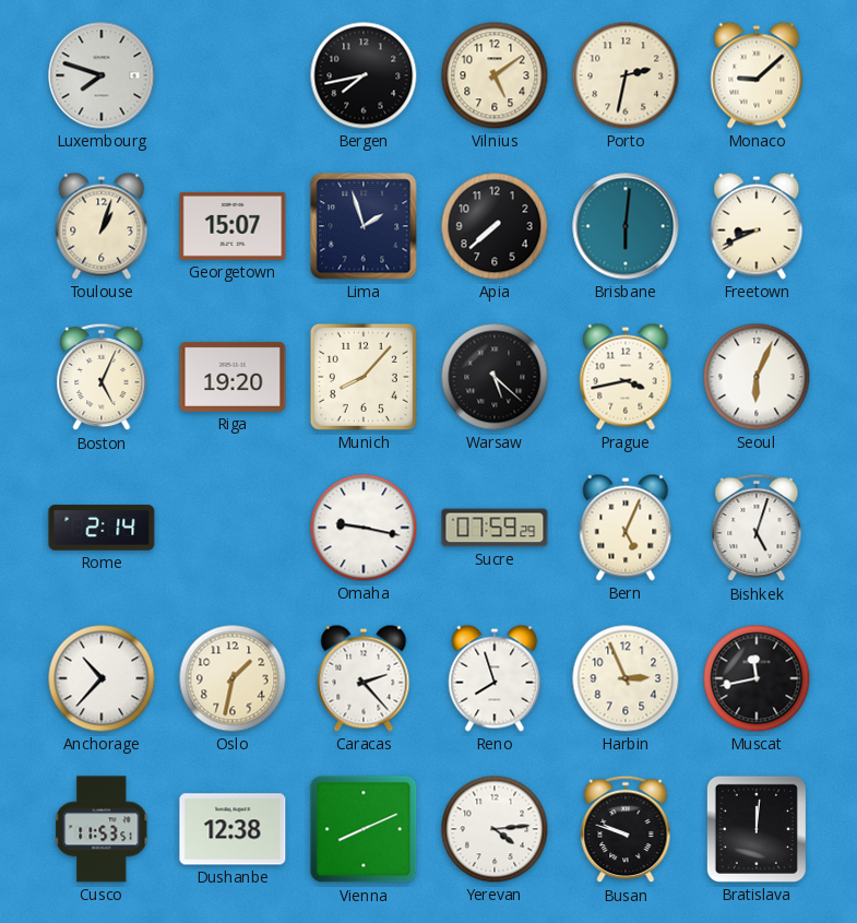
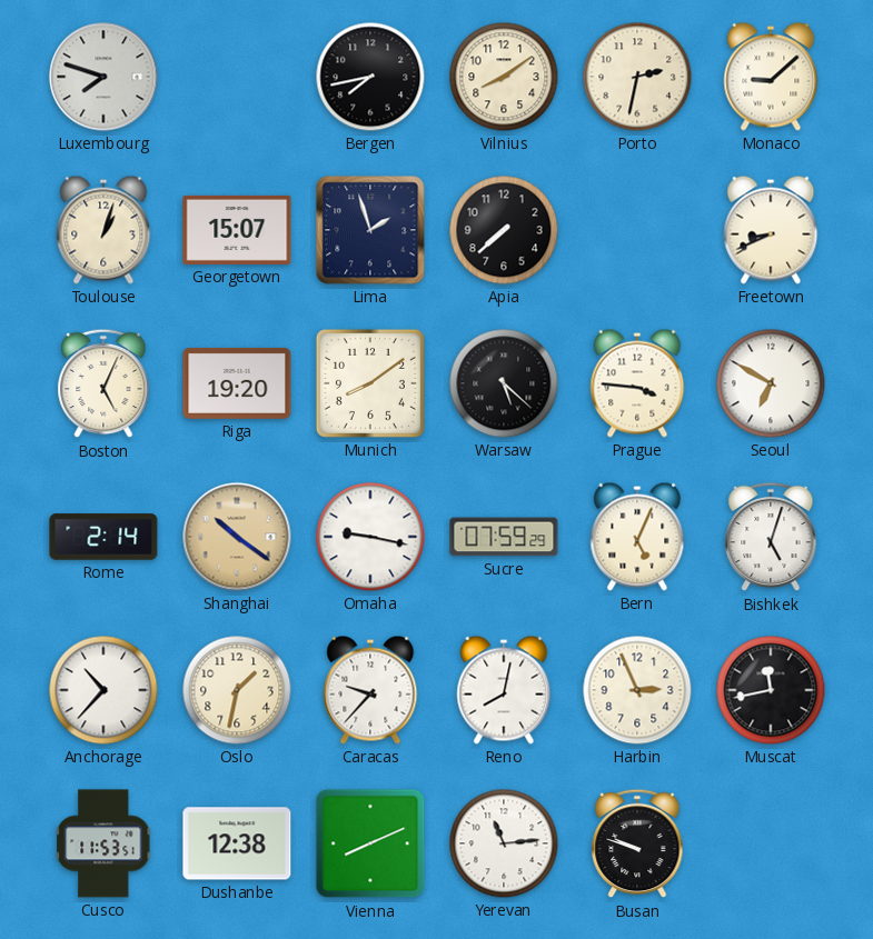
Vilnius: 5:09 -> 8:09 (504, 77)
Brisbane: 6:01 -> none (626, 226)
Munich: 8:07 -> 8:09 (370, 383)
Prague: 3:43 -> 3:46 (637, 383)
Seoul: 6:04 -> 6:50 (771, 383)
Shanghai: none -> 10:21 (237, 537)
Caracas: 2:23 -> 9:37 (370, 690)
Reno: 7:57 -> 8:02 (504, 690)
Yerevan: 4:14 -> 11:14 (504, 843)
Bratislava: 12:01 -> none (757, 829)
